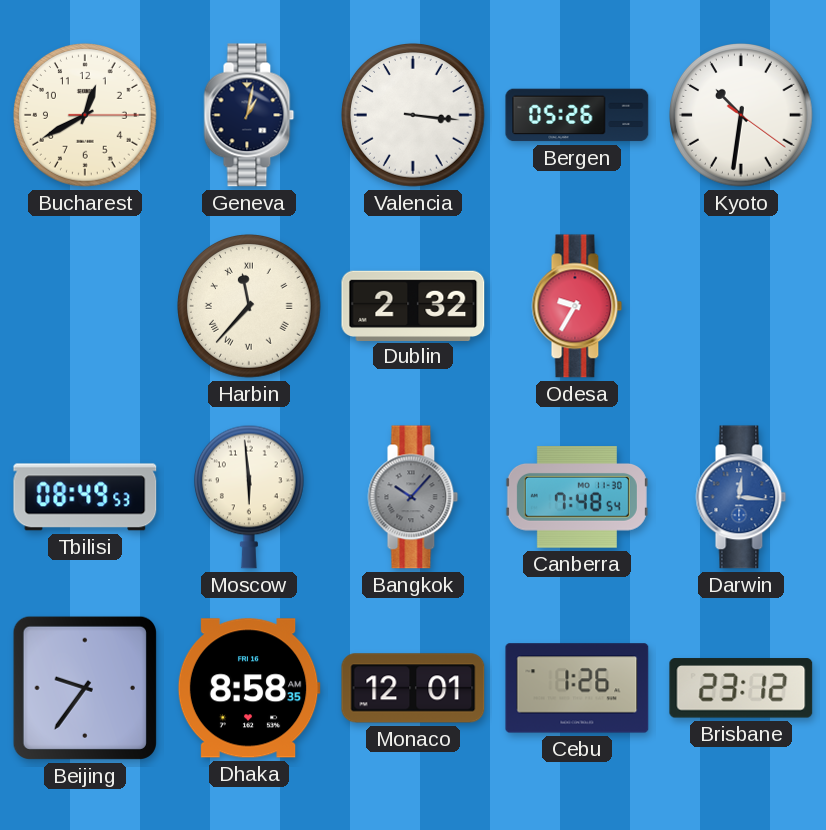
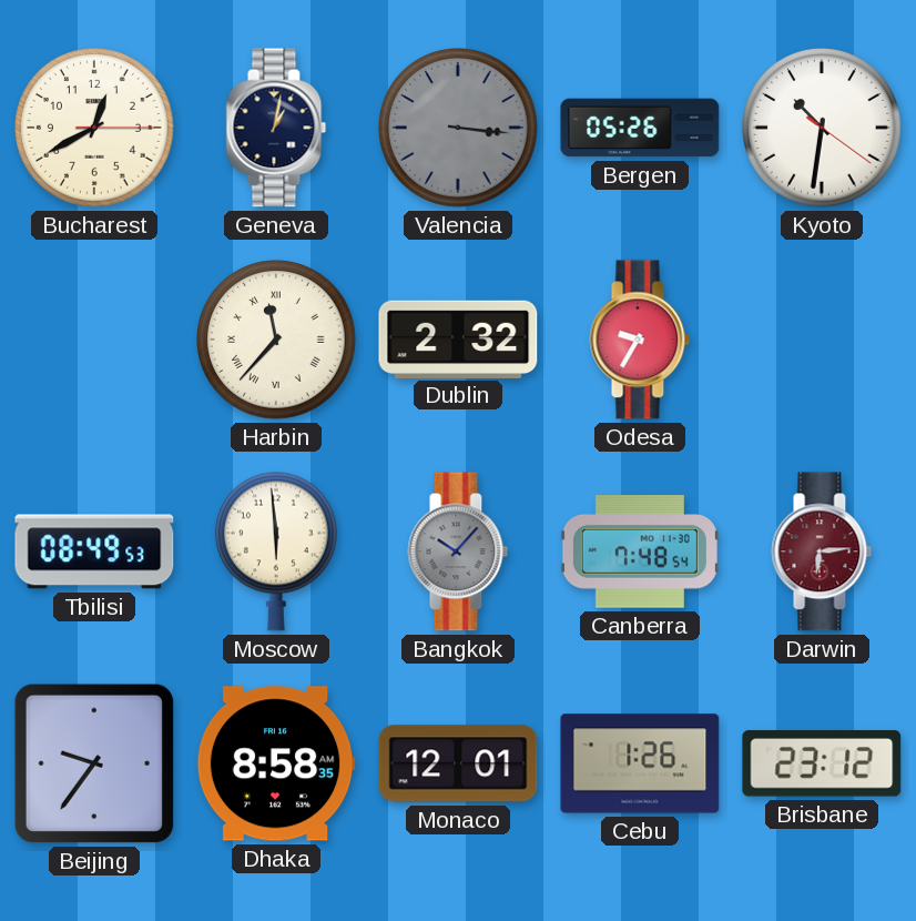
Valencia dial: white -> grey (459, 129)
Darwin: 12:16 -> 6:14 (822, 551)
Darwin dial: blue -> burgundy (822, 551)
